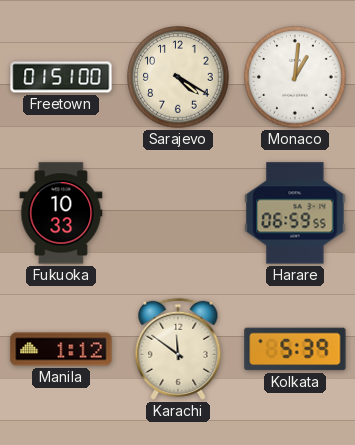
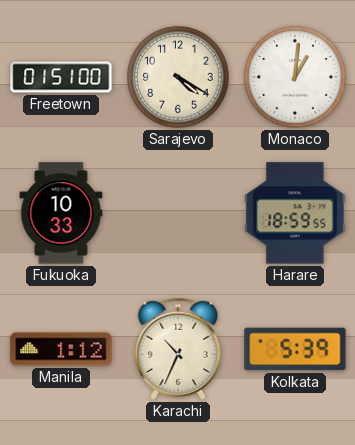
Harare: 06:59 -> 18:59 (295, 213)
Karachi: 11:51 -> 10:34 (178, 349)
